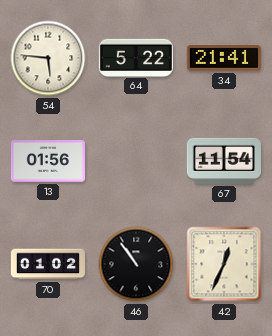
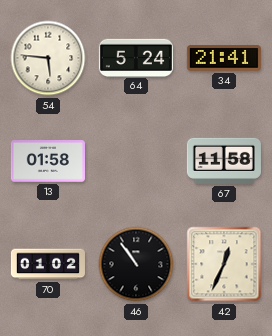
64: 5:22 -> 5:24 (136, 57)
13: 01:56 -> 01:58 (48, 161)
67: 11:54 -> 11:58 (224, 161)
